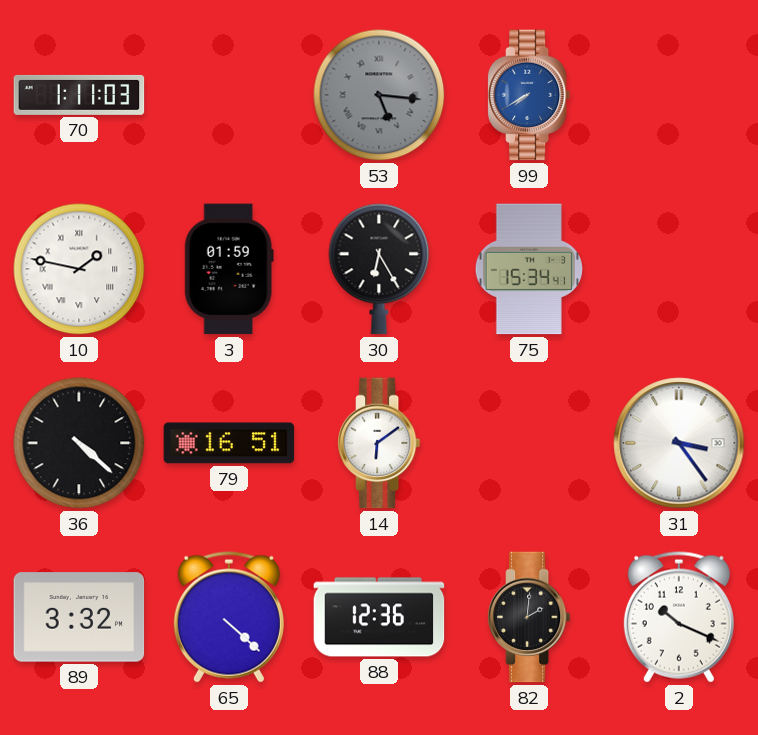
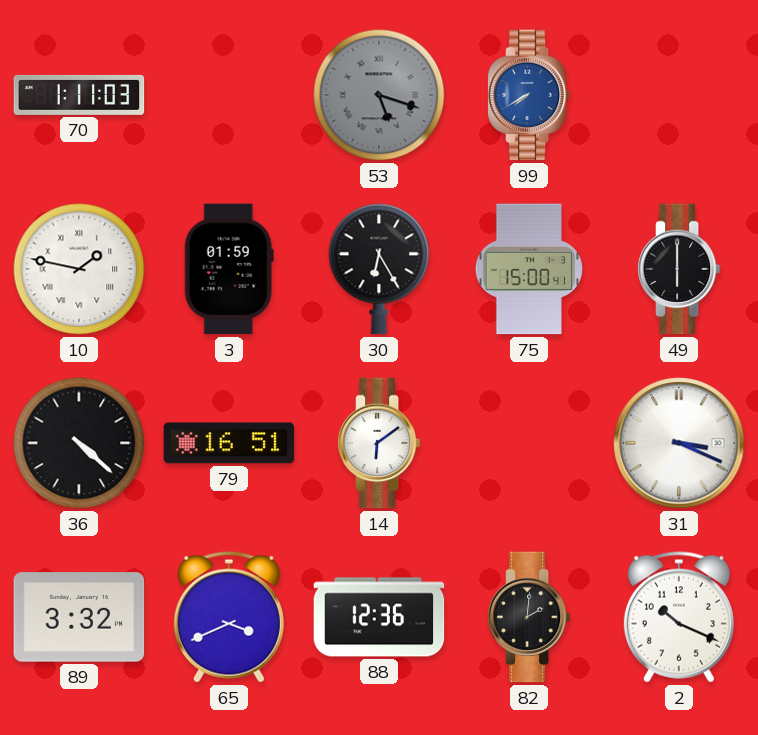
53: 5:16 -> 5:18 (379, 95)
75: 15:34 -> 15:00 (529, 269)
49: none -> 6:00 (679, 269)
31: 3:24 -> 3:19 (679, 443)
65: 4:22 -> 3:41 (229, 617)
